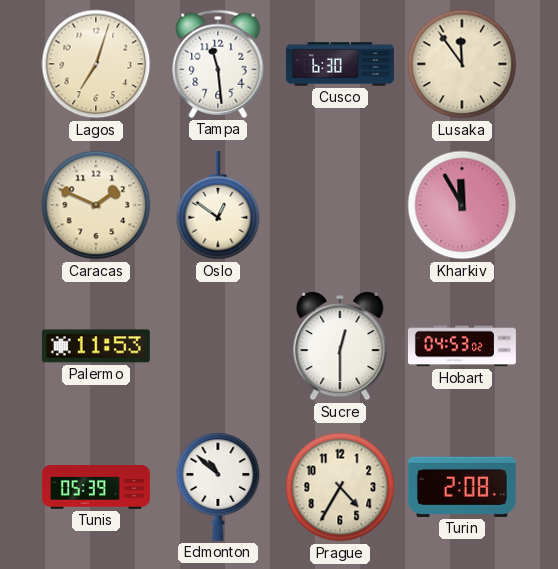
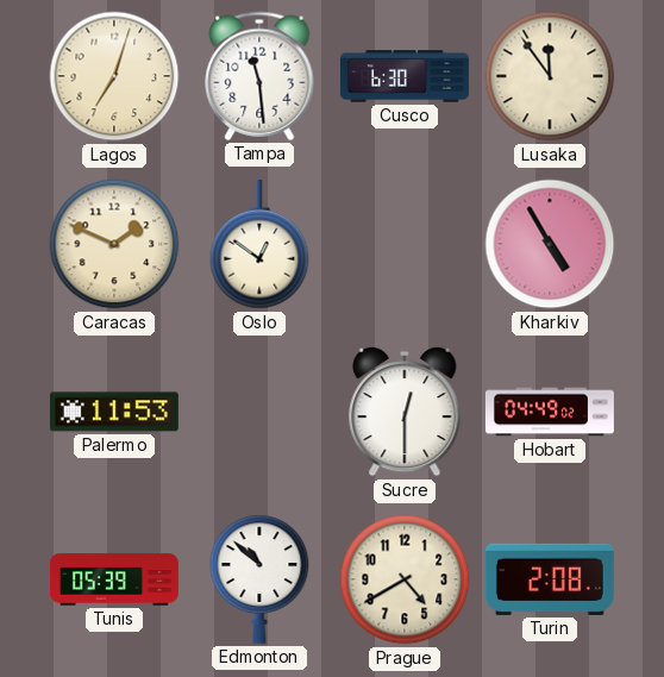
Kharkiv: 11:55 -> 4:55 (550, 244)
Hobart: 04:53 -> 04:49 (550, 412)
Prague: 4:35 -> 4:40 (405, 579)
